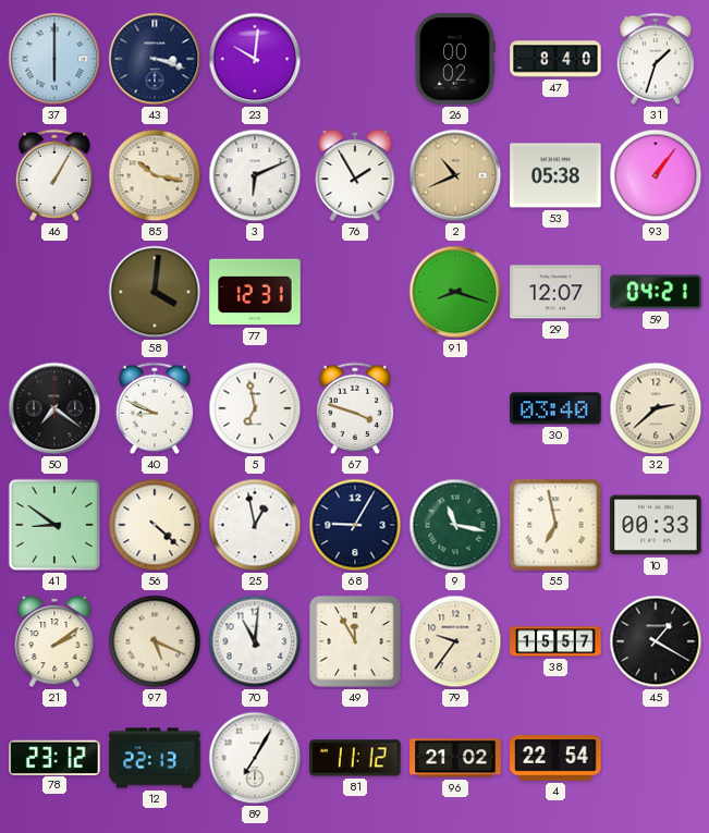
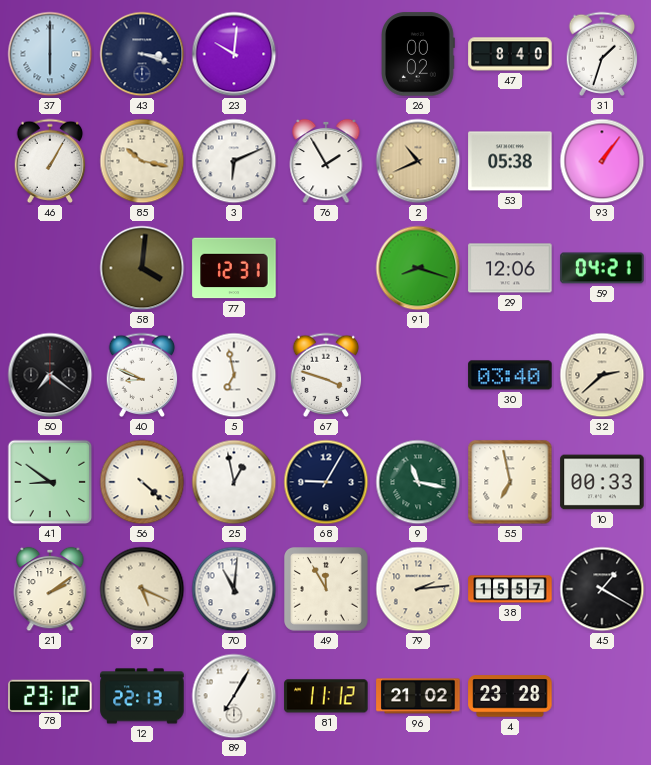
29: 12:07 -> 12:06 (510, 268)
79: 9:36 -> 2:14 (418, 589)
4: 22:54 -> 23:28 (510, 696)
